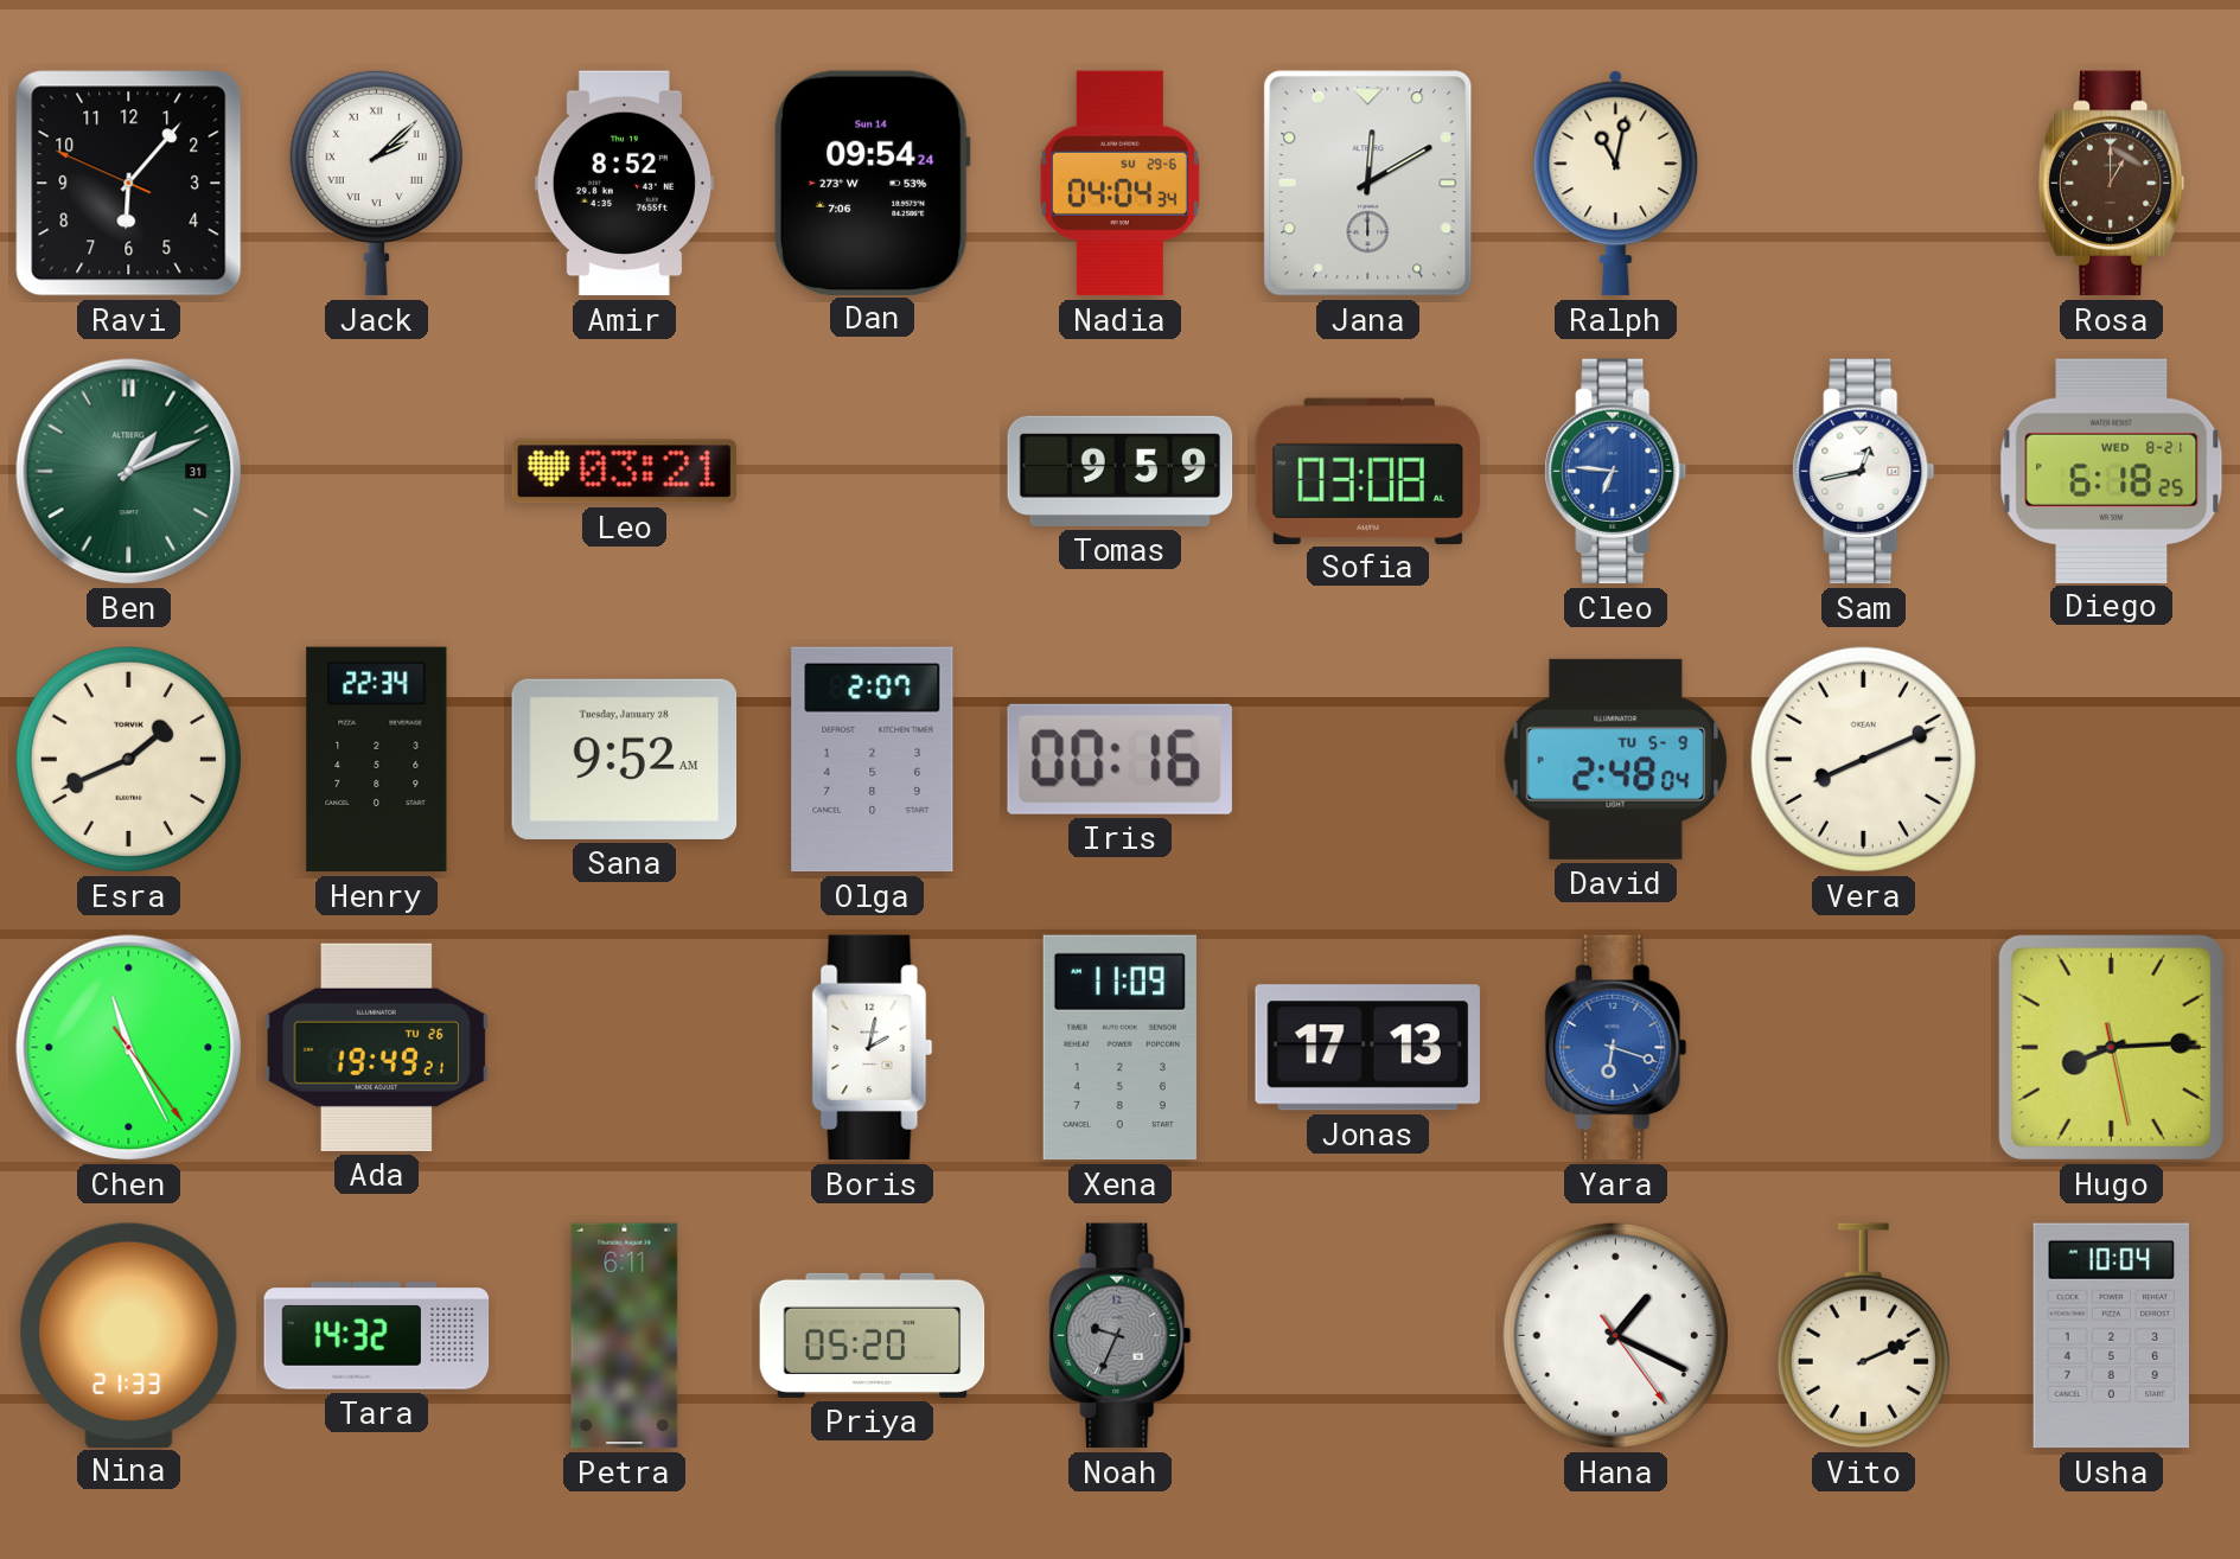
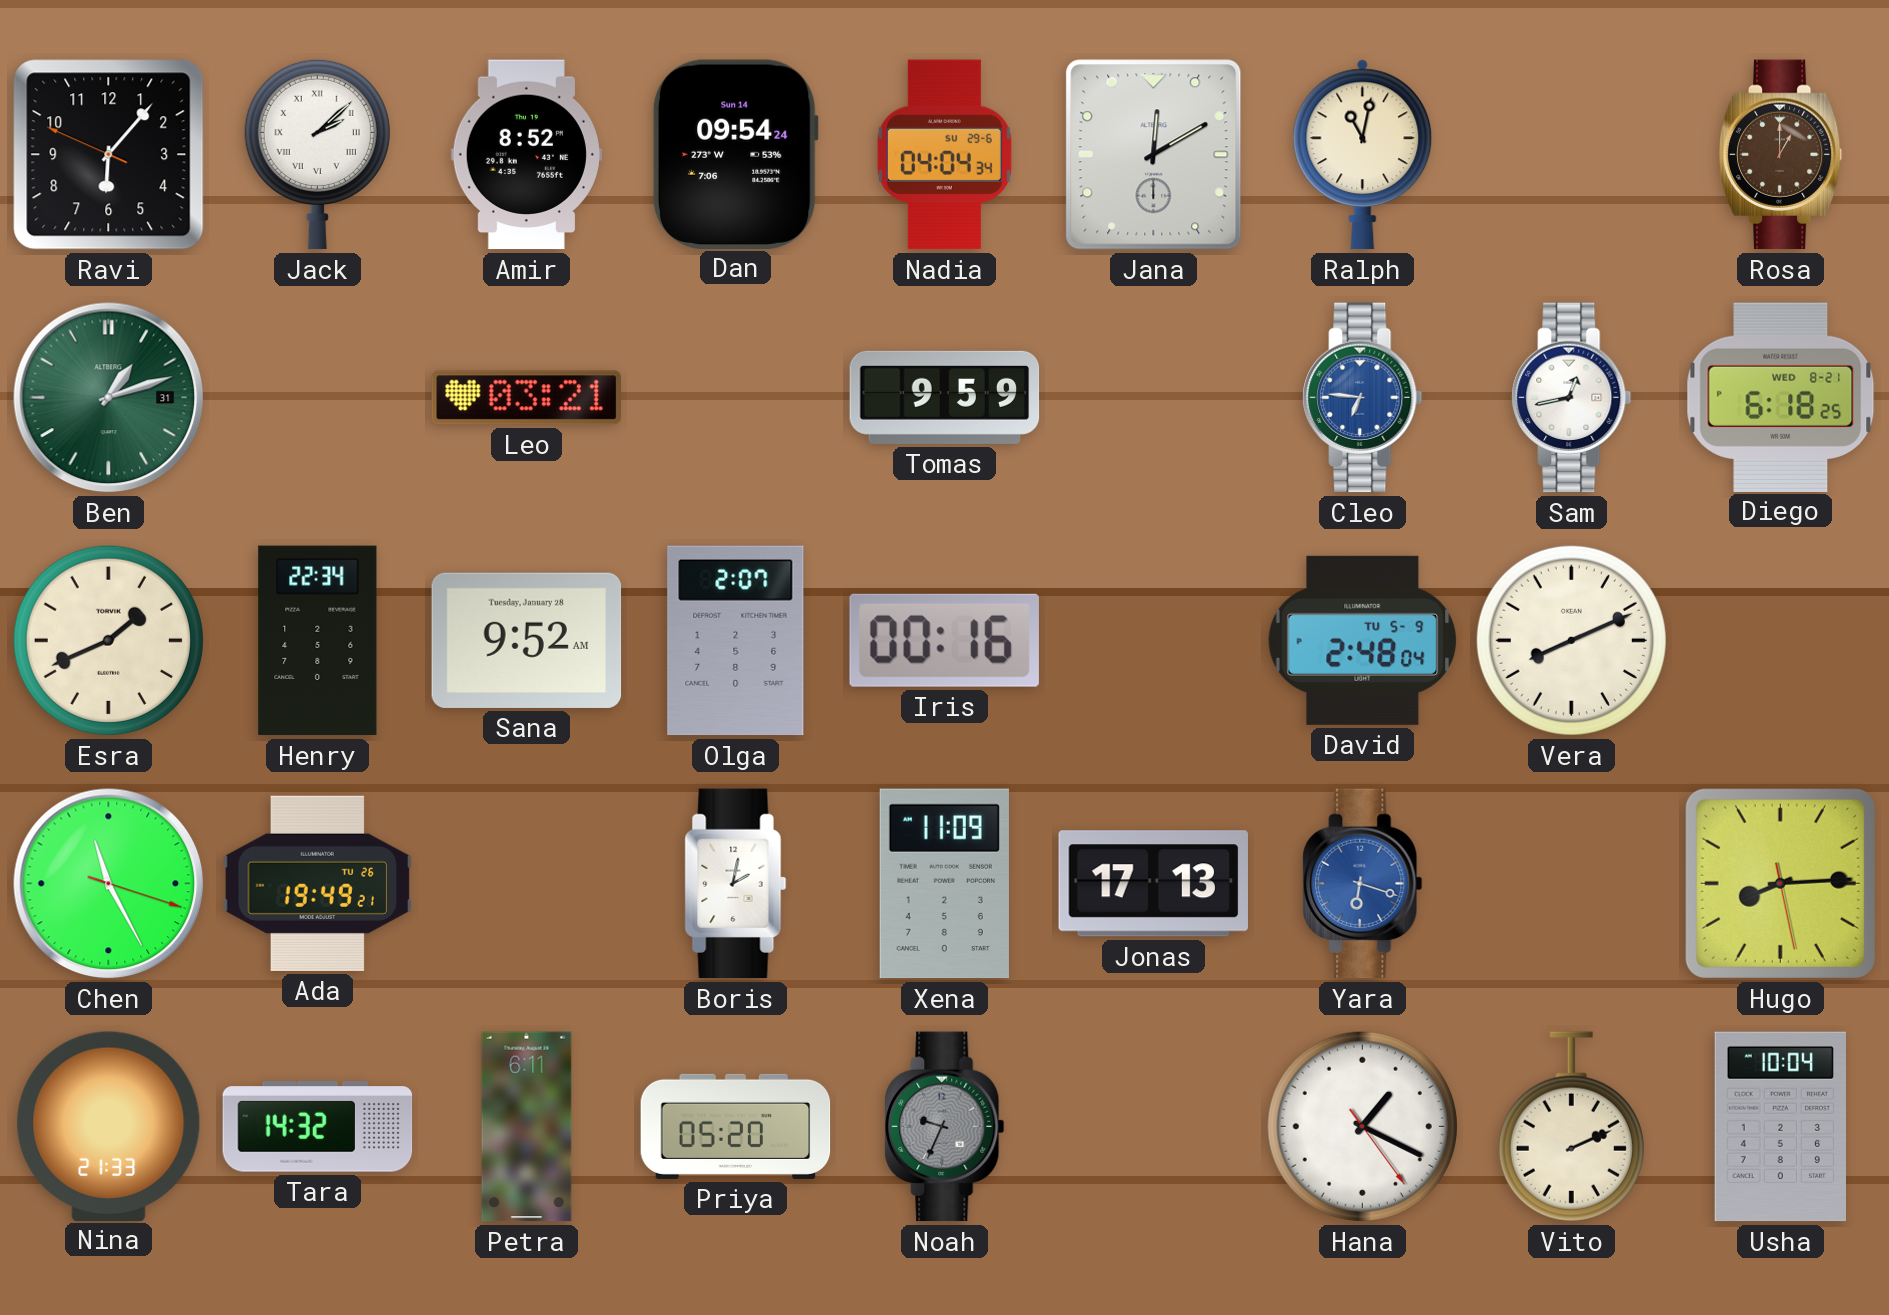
Ben: 1:11 -> 1:12 (109, 398)
Sofia: 03:08 -> none (1368, 471)
Chen: 11:25:24 -> 11:25:18 (109, 884)
